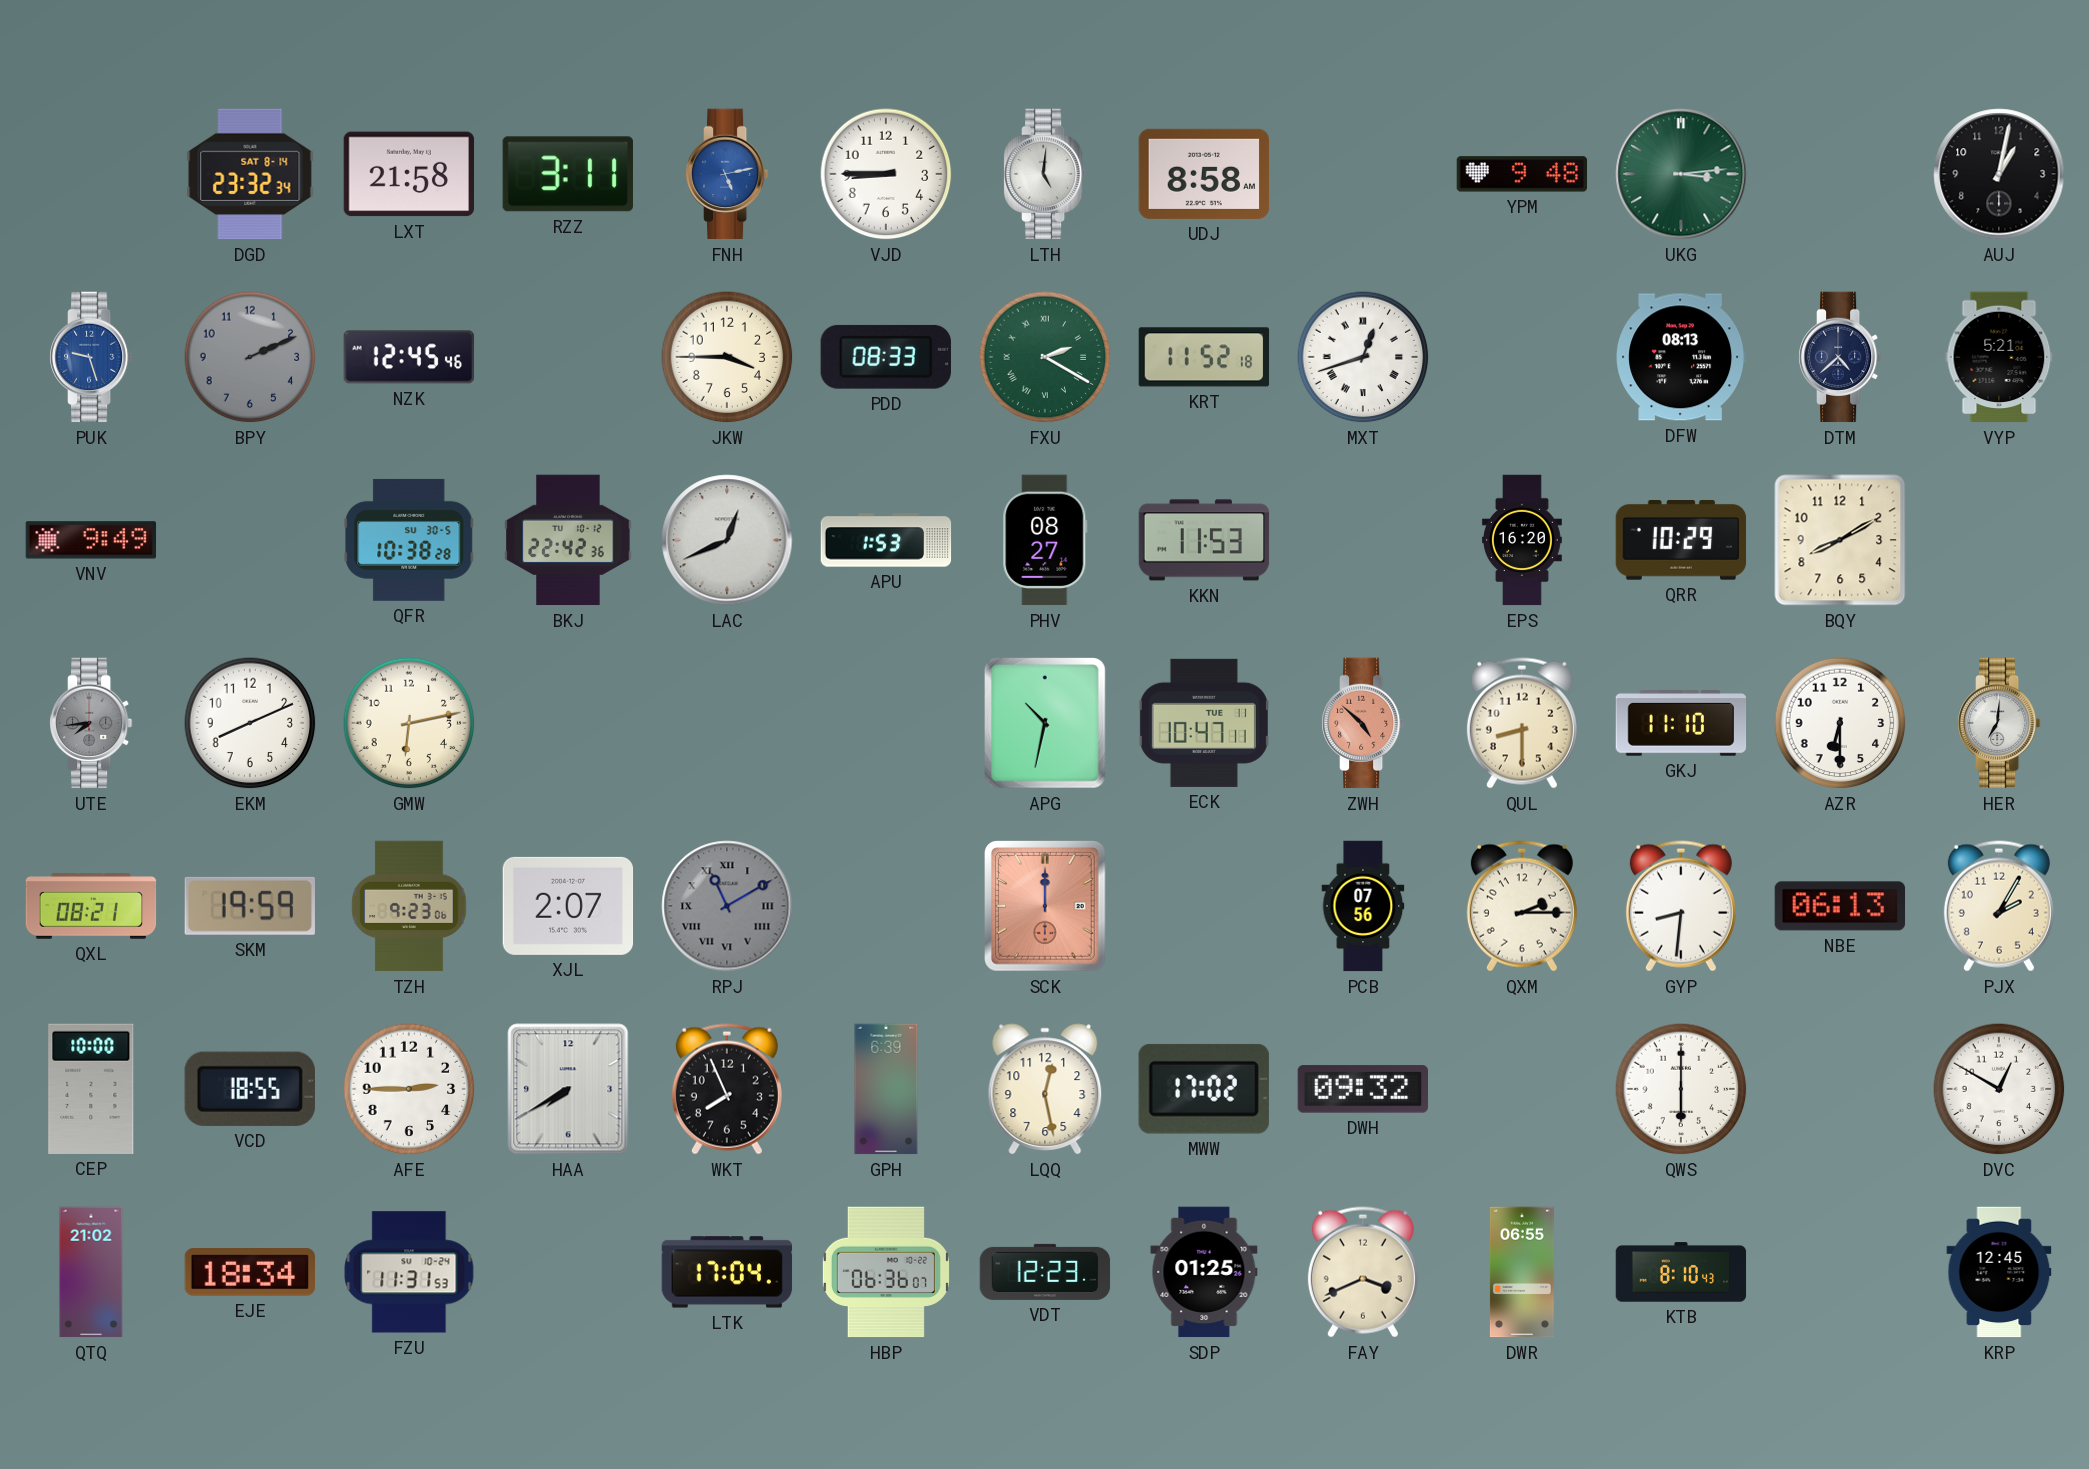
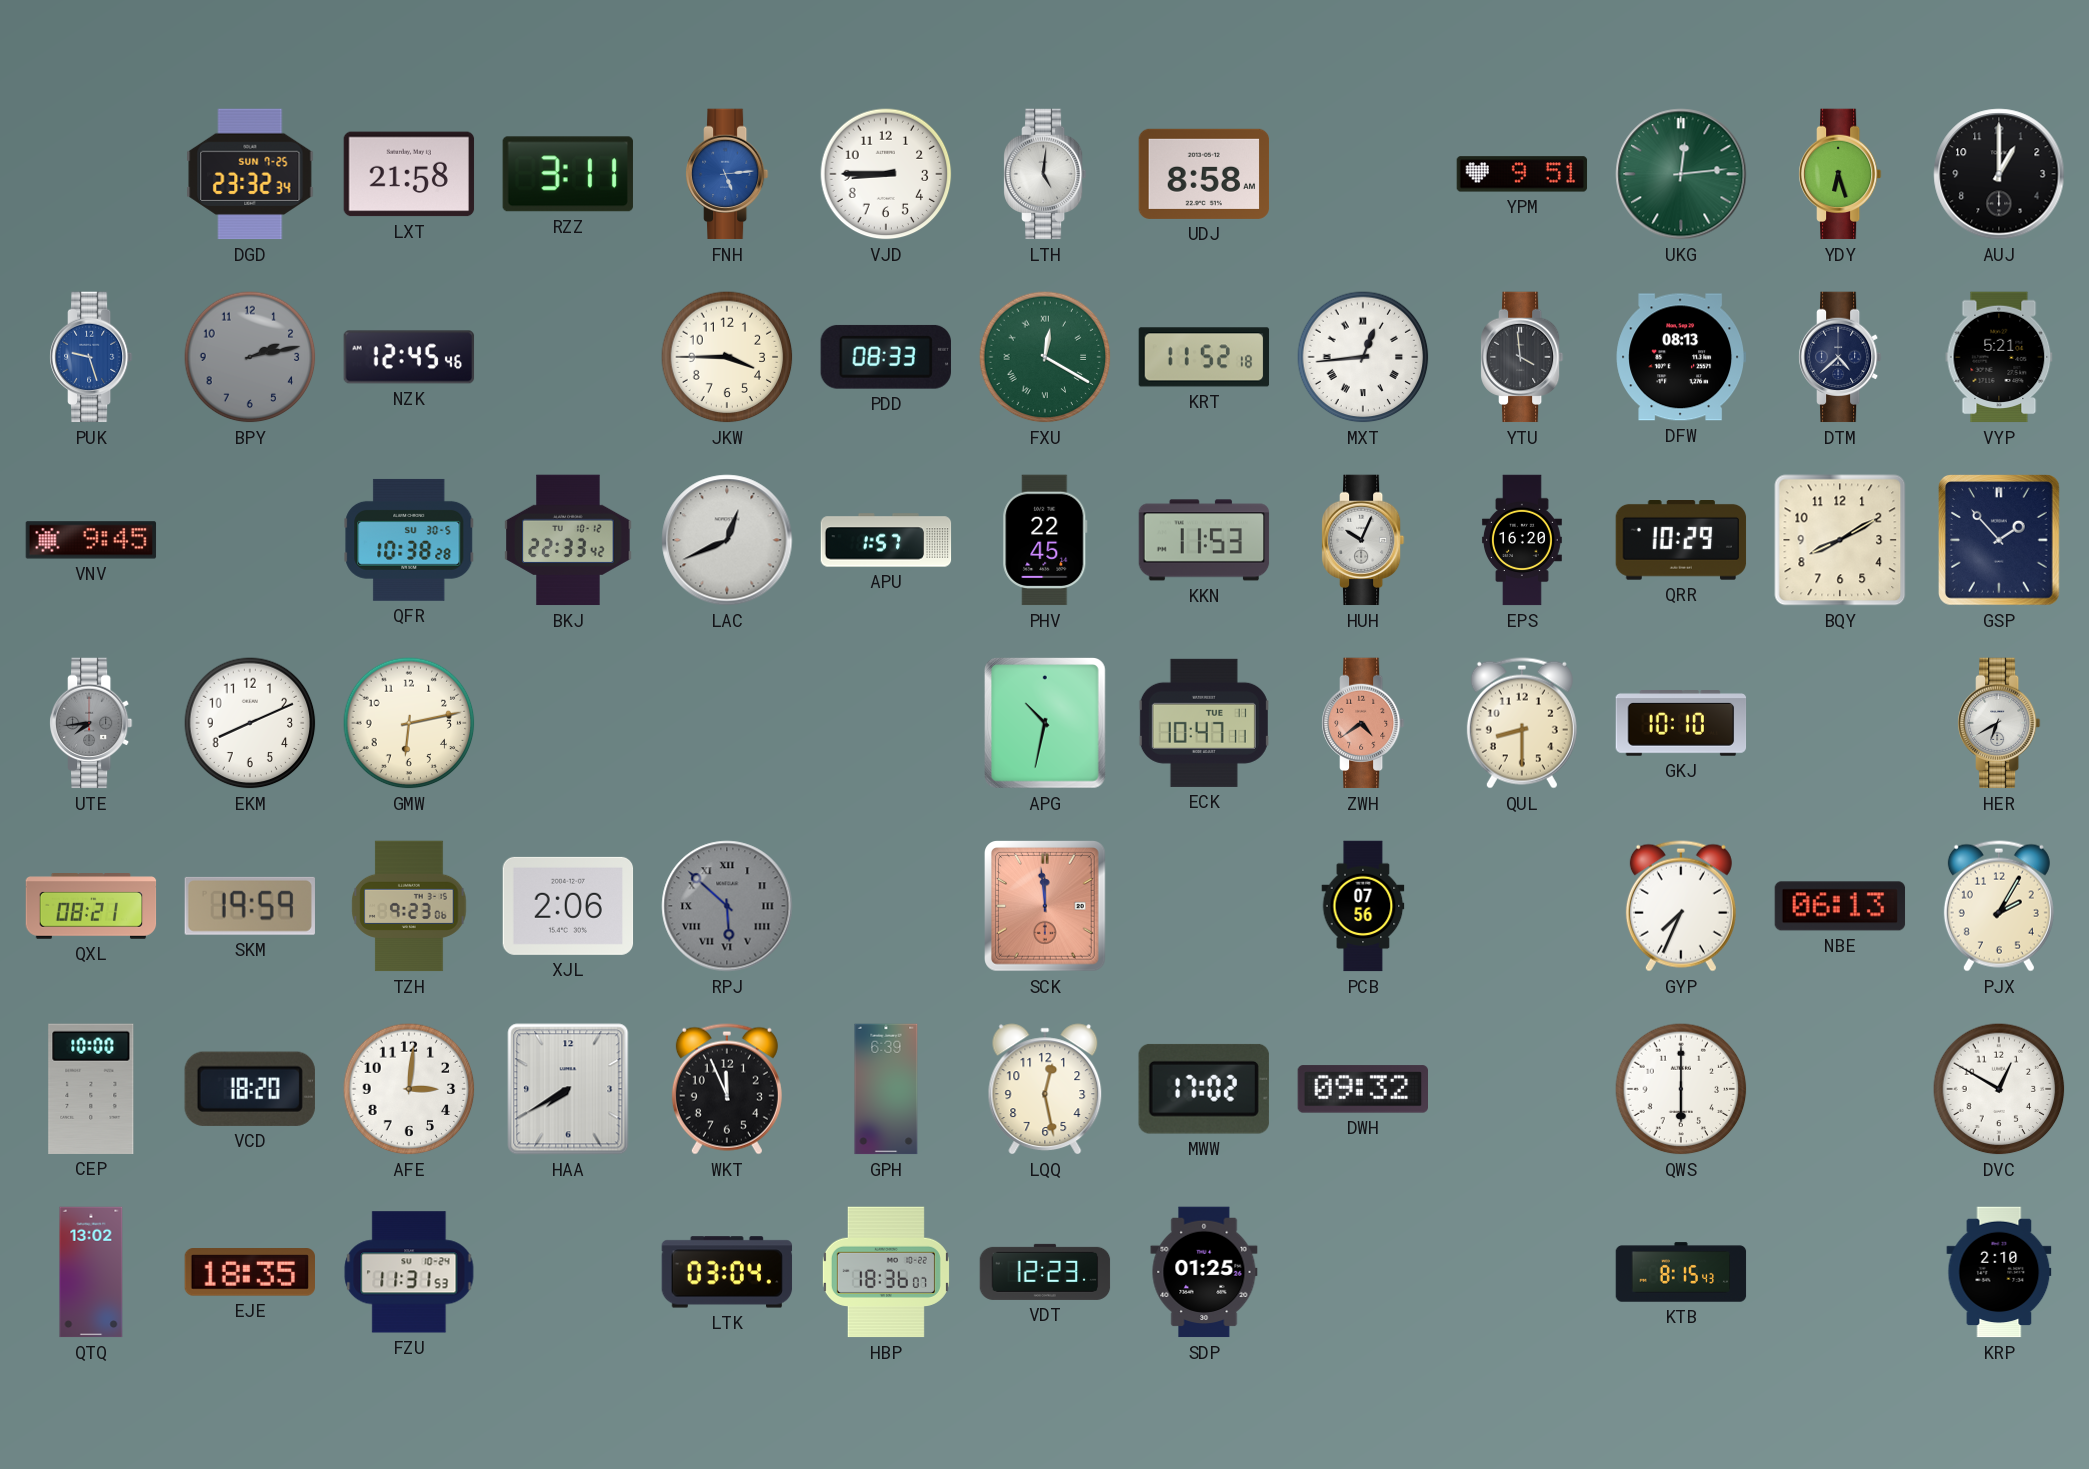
DGD date: SAT 8-14 -> SUN 7-25 (250, 174)
FNH: 5:13 -> 5:14 (727, 174)
YPM: 9:48 -> 9:51 (1522, 174)
UKG: 3:14 -> 12:14 (1681, 174)
YDY: none -> 6:27 (1840, 174)
AUJ: 1:02 -> 1:00 (1999, 174)
BPY: 2:11 -> 2:13 (250, 357)
FXU: 2:20 -> 12:20 (1045, 357)
MXT: 12:42 -> 12:44 (1363, 357)
YTU: none -> 3:59 (1522, 357)
VNV: 9:49 -> 9:45 (91, 540)
BKJ: 22:42 -> 22:33 (568, 540)
APU: 1:53 -> 1:57 (886, 540)
PHV: 08:27 -> 22:45 (1045, 540)
HUH: none -> 10:04 (1363, 540)
GSP: none -> 1:53 (2000, 541)
ZWH: 4:52 -> 4:39 (1363, 723)
GKJ: 11:10 -> 10:10 (1681, 724)
AZR: 6:30 -> none (1840, 723)
HER: 7:01 -> 6:40 (1999, 723)
XJL: 2:07 -> 2:06 (568, 906)
RPJ: 11:10 -> 5:52 (727, 906)
SCK: 12:00 -> 11:59 (1046, 907)
QXM: 2:15 -> none (1522, 906)
GYP: 8:31 -> 7:34 (1681, 906)
VCD: 18:55 -> 18:20 (250, 1089)
AFE: 2:45 -> 3:01 (409, 1089)
WKT: 7:56 -> 11:56 (727, 1089)
QTQ: 21:02 -> 13:02 (91, 1272)
EJE: 18:34 -> 18:35 (250, 1272)
LTK: 17:04 -> 03:04 (727, 1272)
HBP: 06:36 -> 18:36 (886, 1272)
FAY: 3:41 -> none (1363, 1272)
DWR: 06:55 -> none (1522, 1272)
KTB: 8:10 -> 8:15 (1681, 1272)
KRP: 12:45 -> 2:10 (1999, 1272)
